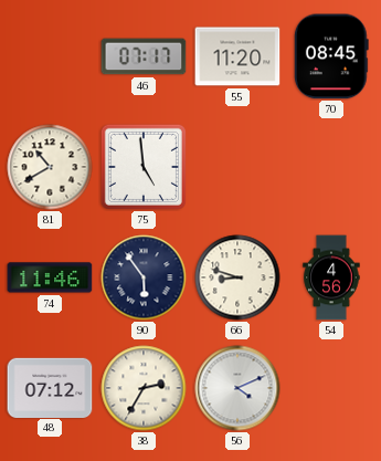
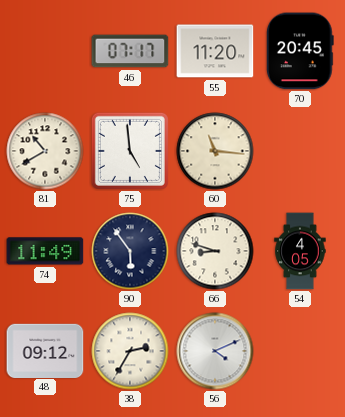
70: 08:45 -> 20:45 (301, 51)
60: none -> 11:16 (215, 151)
74: 11:46 -> 11:49 (45, 251)
54: 4:56 -> 4:05 (300, 251)
48: 07:12 -> 09:12 (45, 350)
